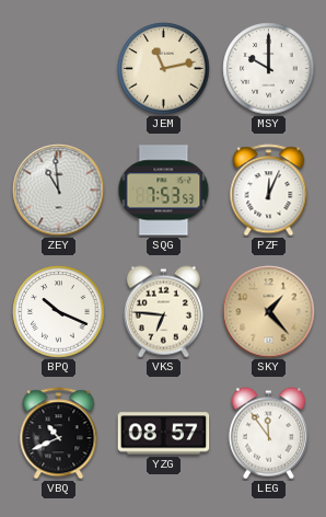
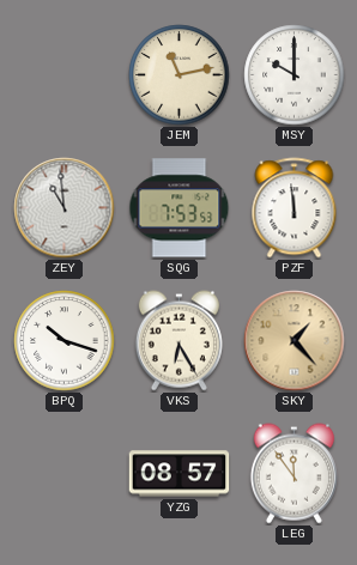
PZF: 12:04 -> 11:59 (295, 208)
BPQ: 10:19 -> 10:18 (65, 341)
VKS: 6:46 -> 6:25 (179, 341)
VBQ: 10:41 -> none (59, 434)
